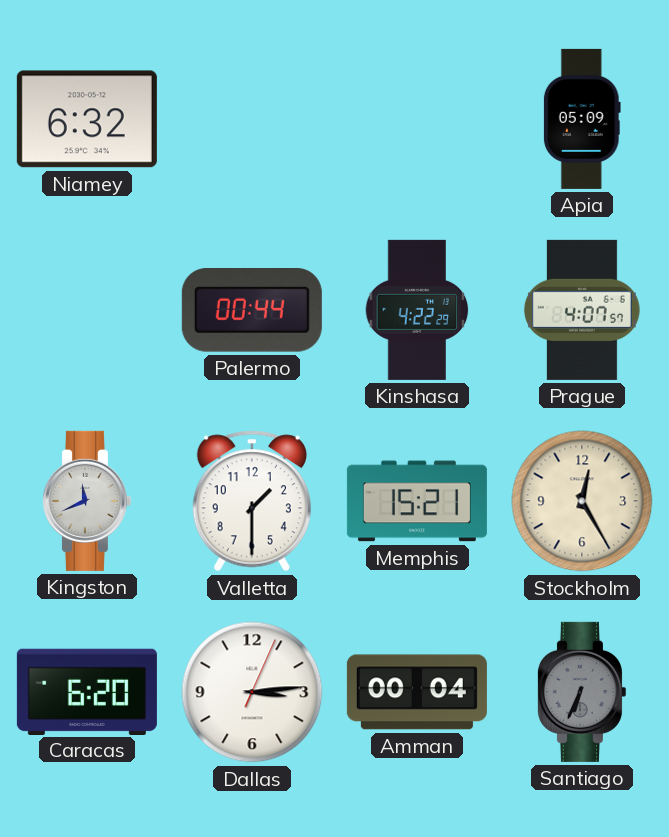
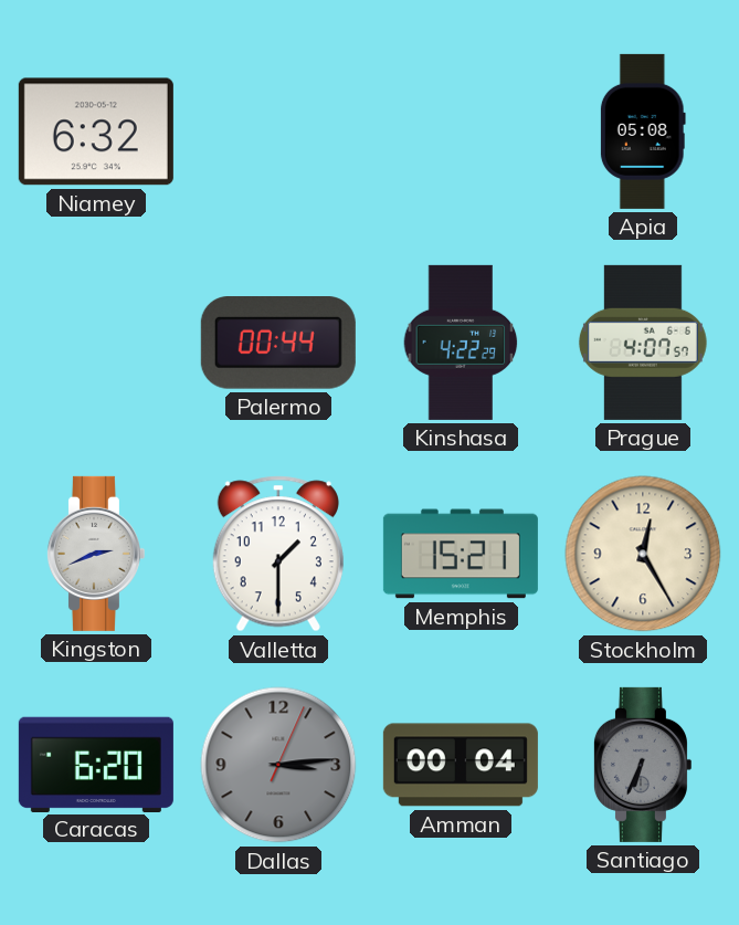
Apia: 05:09 -> 05:08 (643, 132)
Kingston: 11:41 -> 2:41 (95, 554)
Dallas dial: white -> grey (278, 765)
